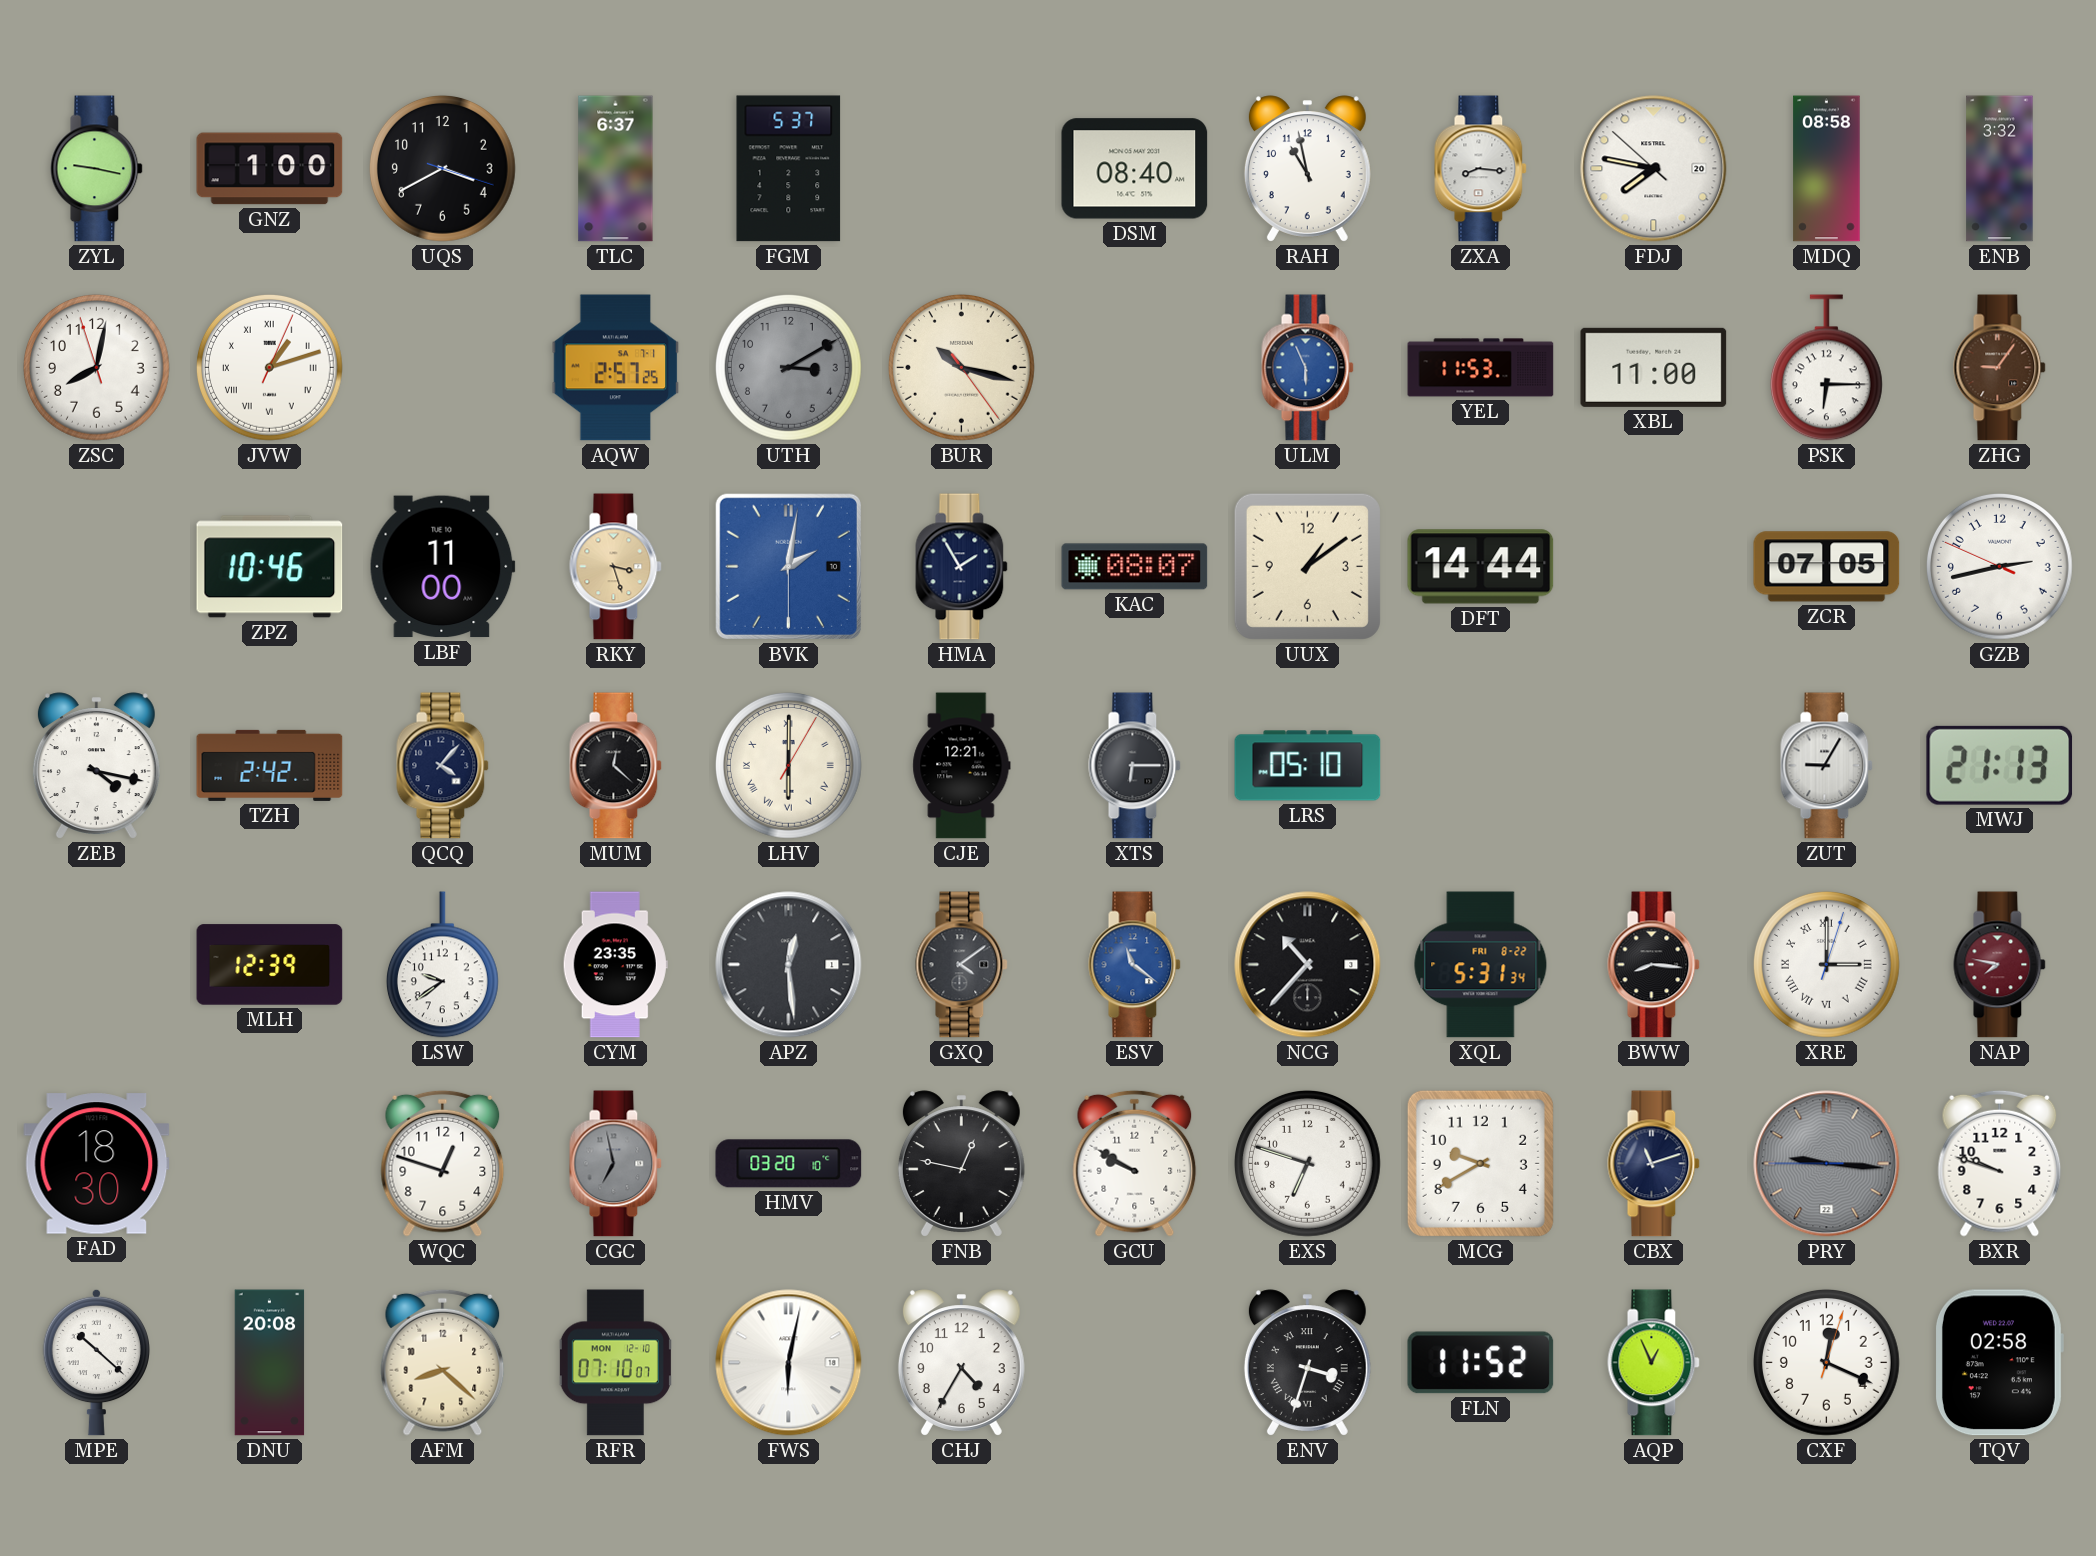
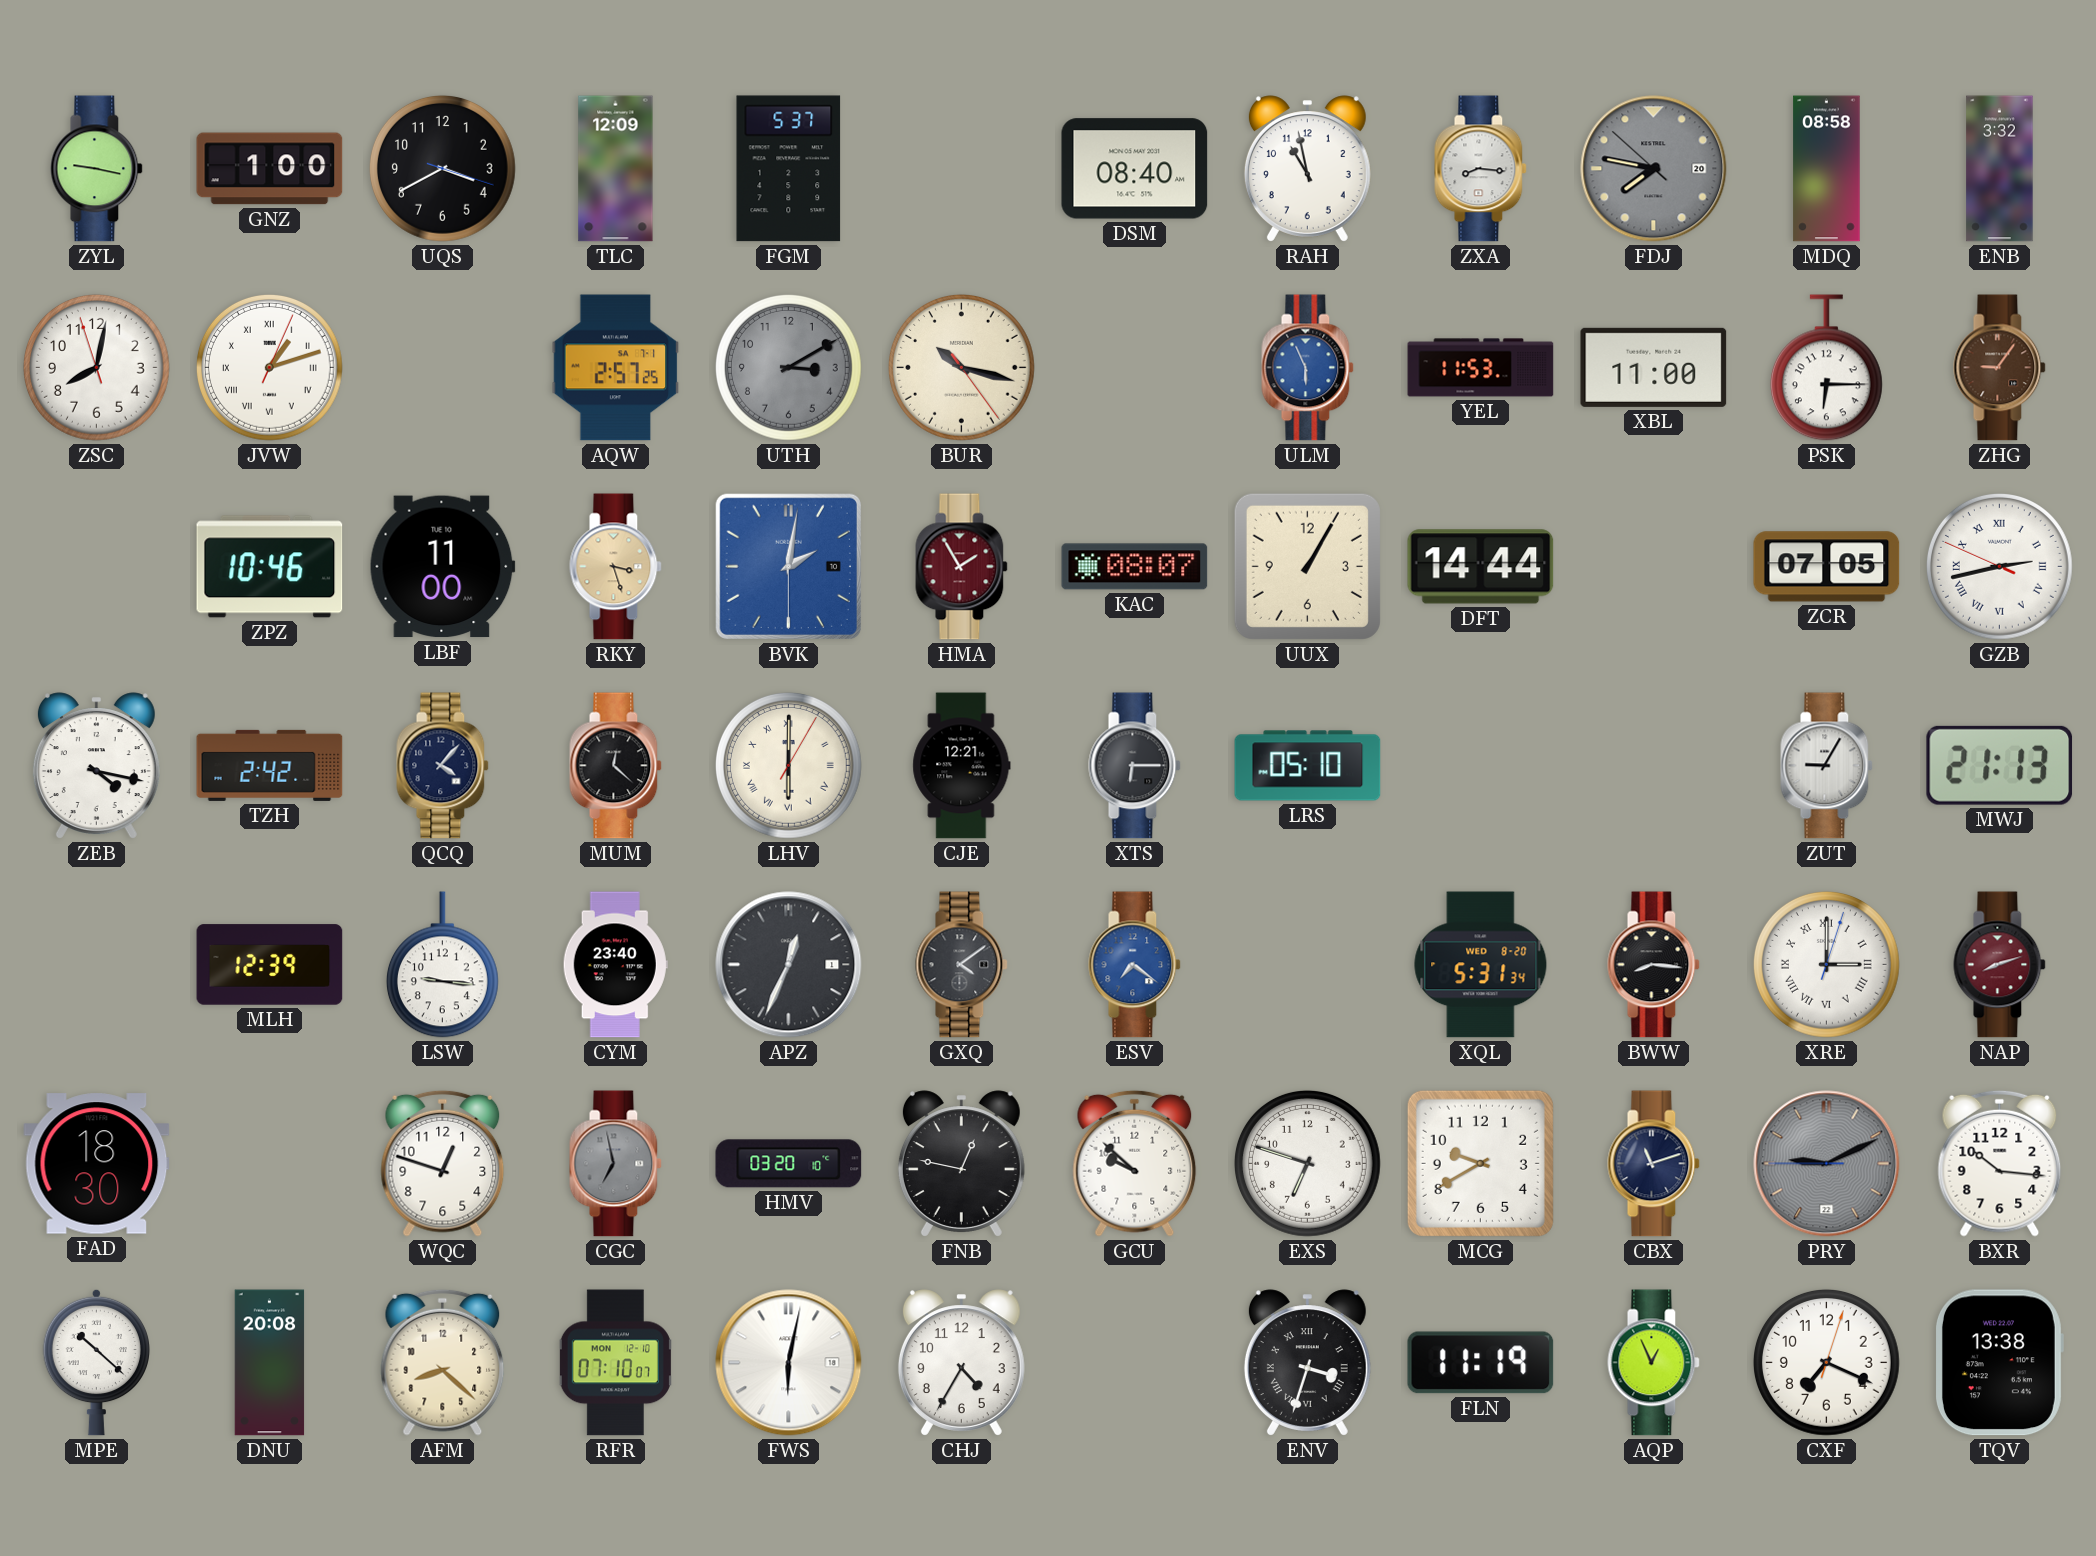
TLC: 6:37 -> 12:09 (616, 169)
FDJ dial: white -> grey (1654, 169)
HMA dial: navy -> burgundy (962, 567)
UUX: 1:09 -> 1:05 (1307, 566)
GZB numerals: Arabic -> Roman (2000, 567)
LSW: 9:39 -> 9:16 (442, 965)
CYM: 23:35 -> 23:40 (615, 965)
APZ: 12:29 -> 12:34 (789, 965)
ESV: 11:21 -> 7:21 (1135, 965)
NCG: 10:37 -> none (1308, 965)
XQL date: FRI 8-22 -> WED 8-20 (1481, 965)
NAP: 7:47 -> 8:12 (2000, 965)
GCU: 9:50 -> 9:52 (1135, 1163)
PRY: 9:15 -> 9:10 (1827, 1164)
BXR: 9:48 -> 10:16 (2000, 1163)
FLN: 11:52 -> 11:19 (1481, 1363)
CXF: 12:19 -> 7:19 (1827, 1363)
TQV: 02:58 -> 13:38 (1999, 1363)
